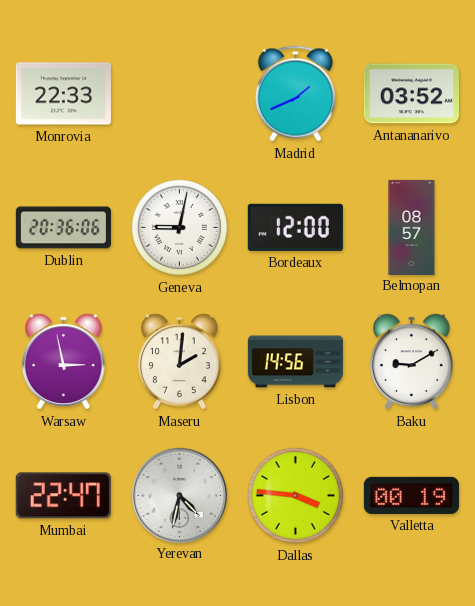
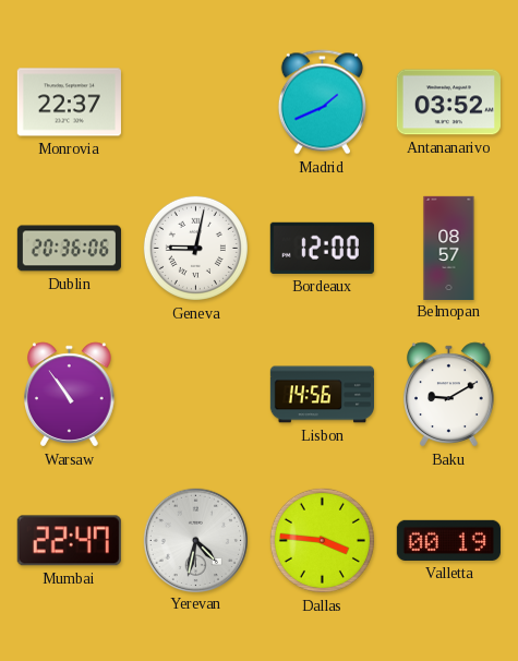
Monrovia: 22:33 -> 22:37 (69, 103)
Warsaw: 2:58 -> 10:54 (70, 395)
Maseru: 2:01 -> none (180, 362)
